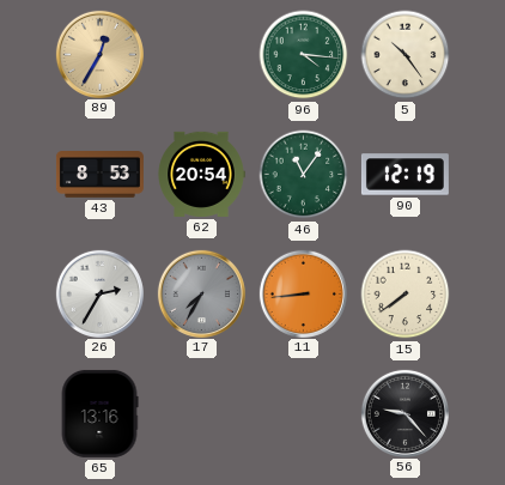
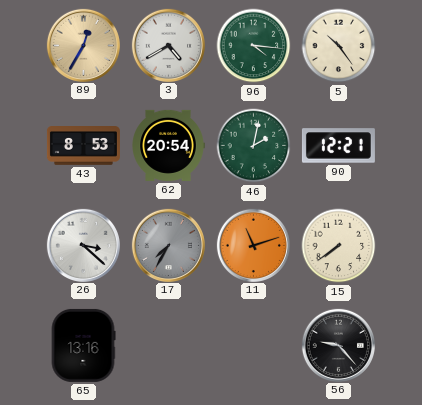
3: none -> 4:40 (168, 45)
46: 11:06 -> 2:02 (254, 146)
90: 12:19 -> 12:21 (338, 146)
26: 2:35 -> 3:22 (83, 245)
11: 8:44 -> 11:12 (253, 245)
